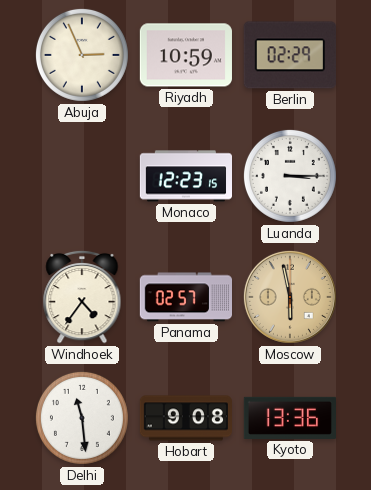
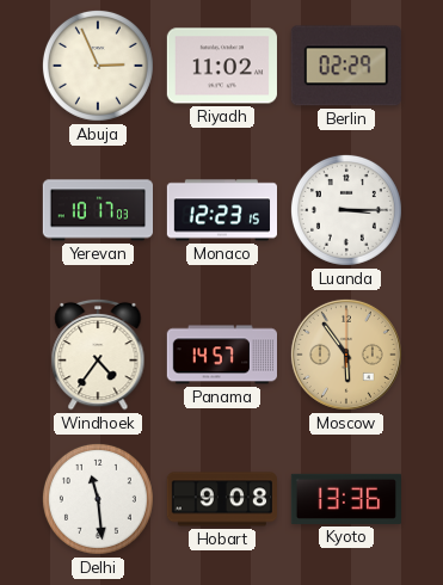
Riyadh: 10:59 -> 11:02 (222, 66)
Yerevan: none -> 10:17 (97, 210)
Panama: 02:57 -> 14:57 (221, 355)
Moscow: 5:58 -> 5:54 (346, 355)
